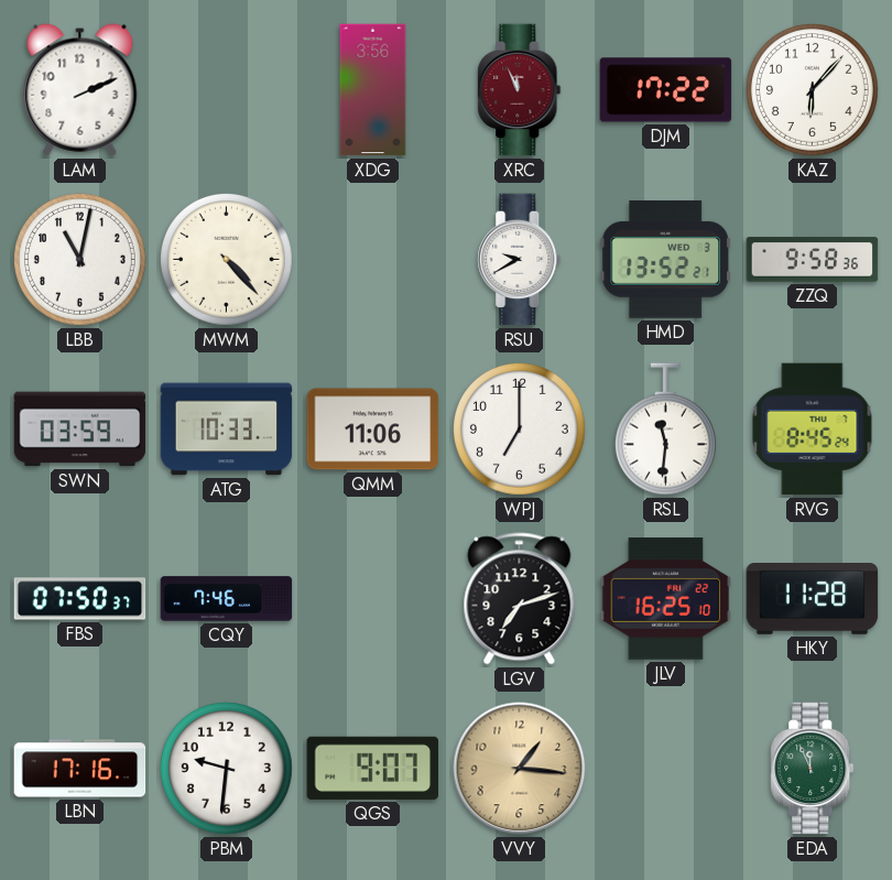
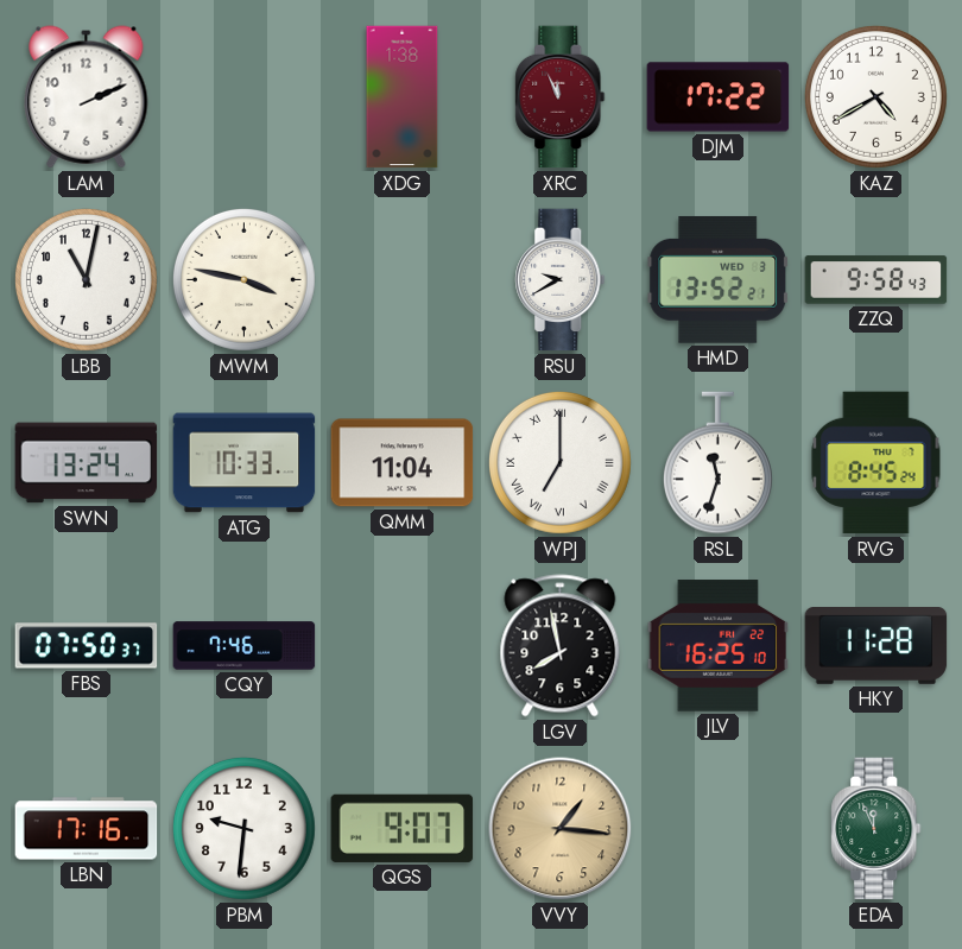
XDG: 3:56 -> 1:38 (403, 97)
KAZ: 6:07 -> 4:40 (875, 96)
MWM: 4:23 -> 3:47 (243, 279)
ZZQ: 9:58:36 -> 9:58:43 (876, 280)
SWN: 03:59 -> 13:24 (87, 463)
QMM: 11:06 -> 11:04 (403, 463)
WPJ numerals: Arabic -> Roman (559, 462)
RSL: 11:31 -> 11:33 (717, 463)
LGV: 7:12 -> 7:58 (561, 646)
